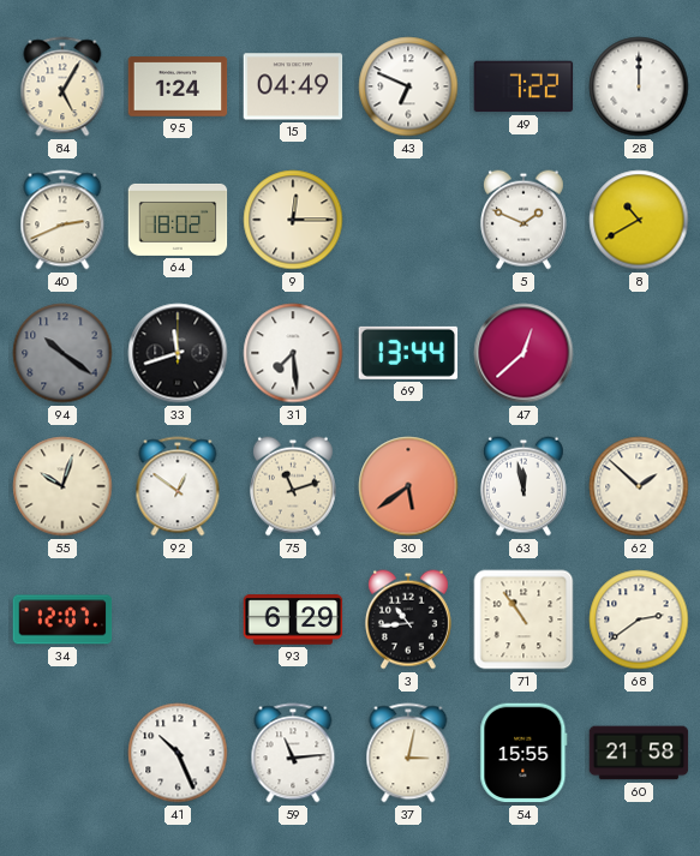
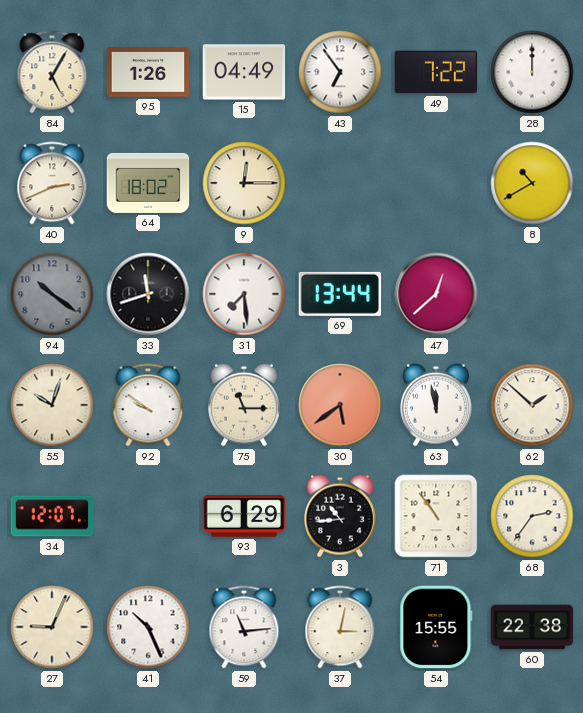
95: 1:24 -> 1:26 (148, 72)
43: 6:49 -> 6:54 (340, 72)
5: 1:49 -> none (523, 220)
92: 12:51 -> 9:51 (148, 405)
75: 11:12 -> 11:15 (244, 405)
68: 2:39 -> 2:36 (532, 516)
27: none -> 9:04 (52, 627)
60: 21:58 -> 22:38 (532, 627)
